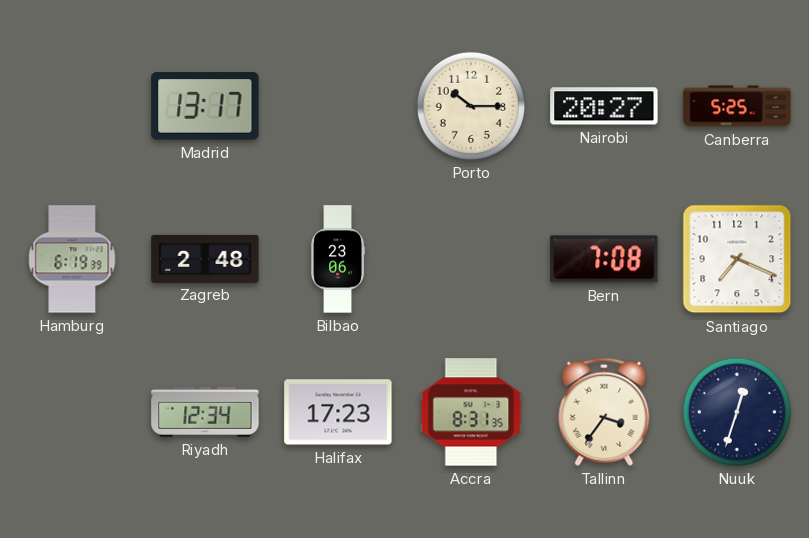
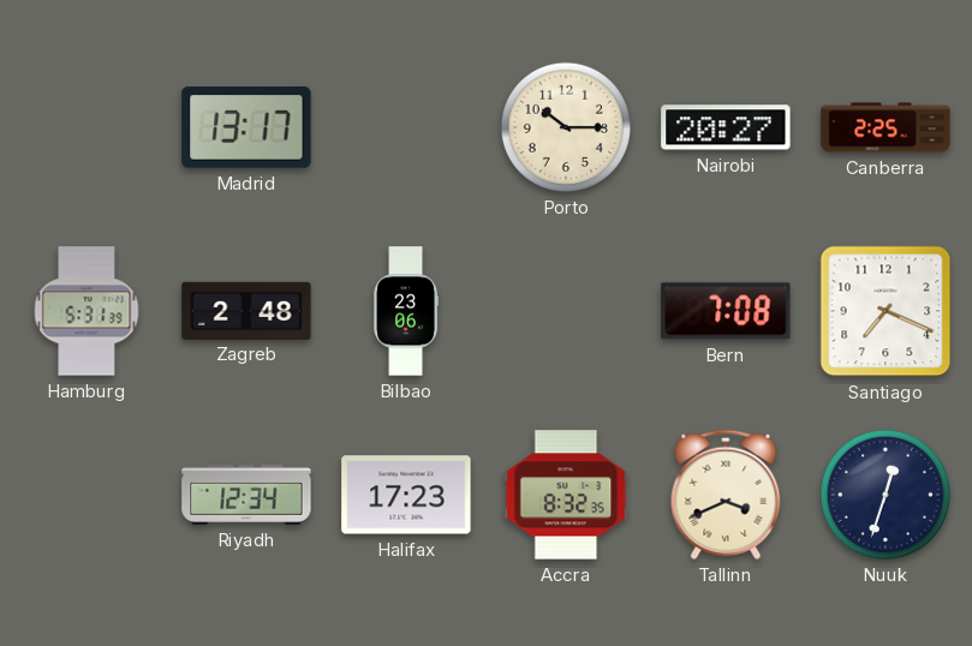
Canberra: 5:25 -> 2:25 (885, 127)
Hamburg: 6:19 -> 5:31 (87, 311)
Accra: 8:31 -> 8:32 (566, 495)
Tallinn: 3:36 -> 3:41 (726, 495)
